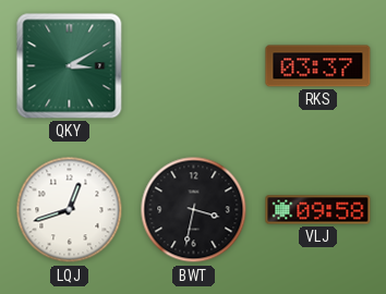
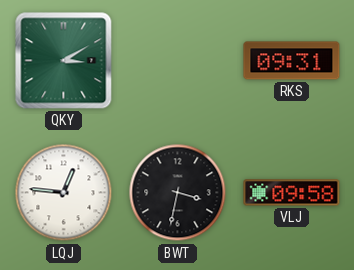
RKS: 03:37 -> 09:31 (292, 61)
LQJ: 12:42 -> 12:46 (64, 193)
